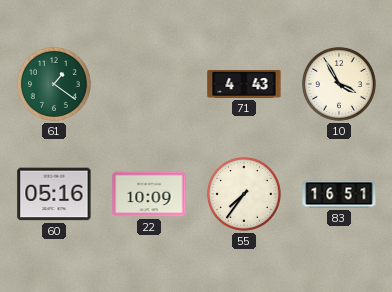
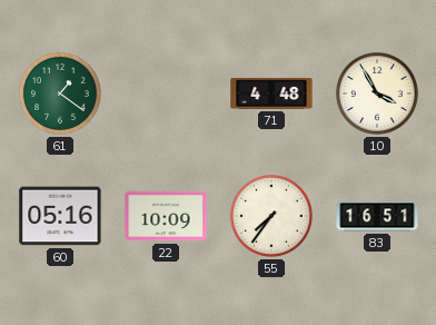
71: 4:43 -> 4:48 (271, 95)
